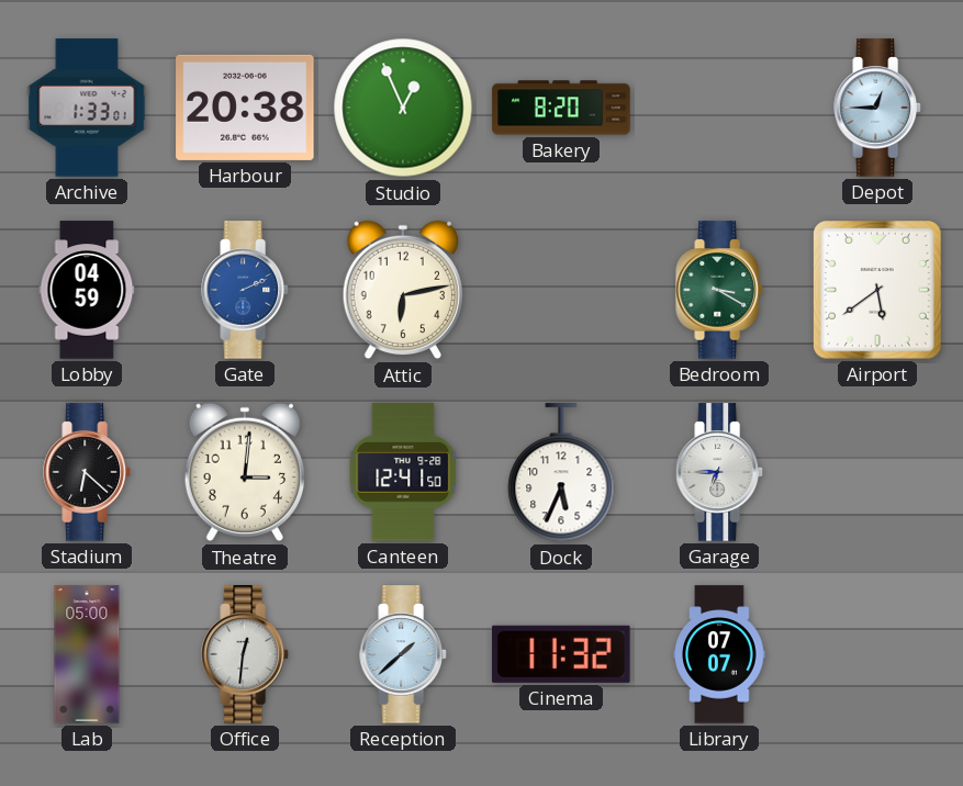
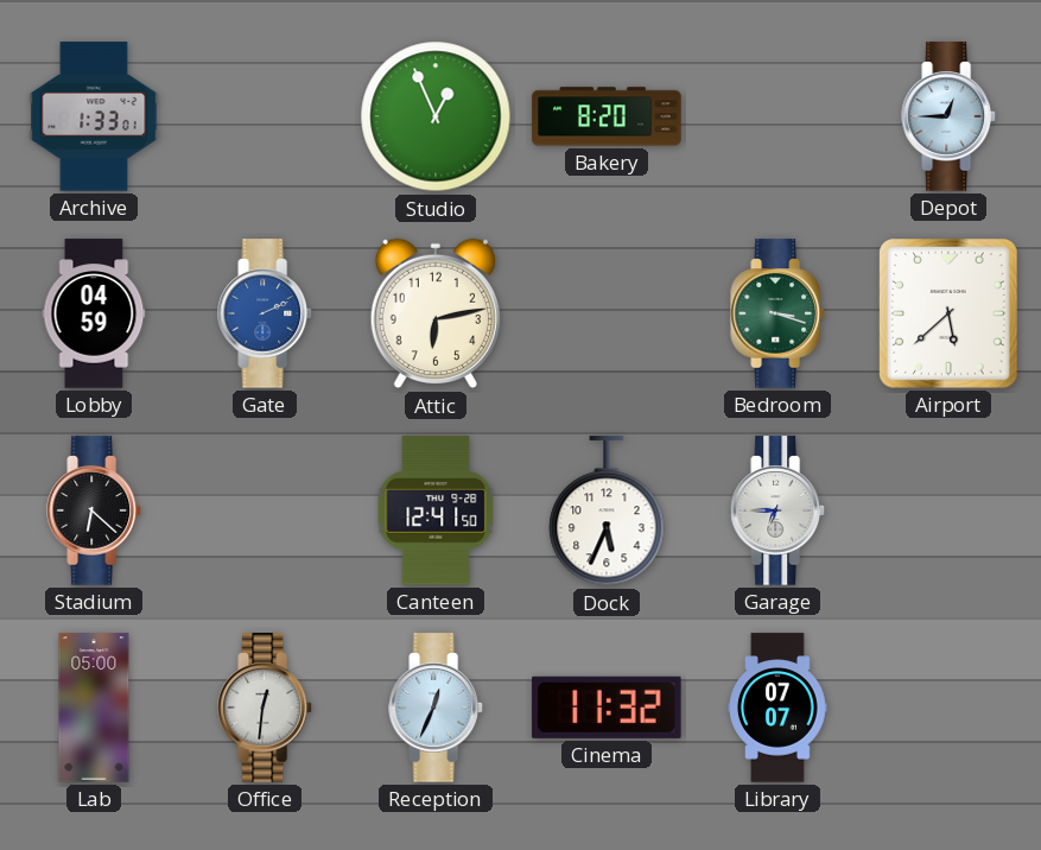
Harbour: 20:38 -> none (245, 108)
Bedroom: 3:20 -> 3:18 (777, 313)
Airport: 5:39 -> 5:38 (950, 315)
Theatre: 3:01 -> none (244, 472)
Reception: 1:38 -> 12:34 (436, 708)
